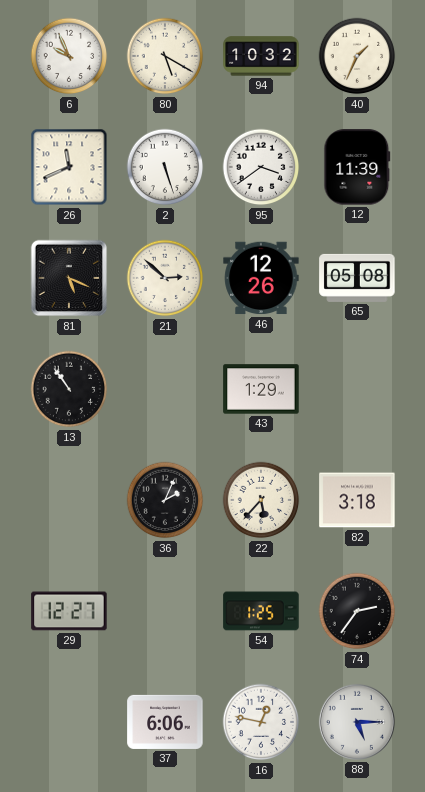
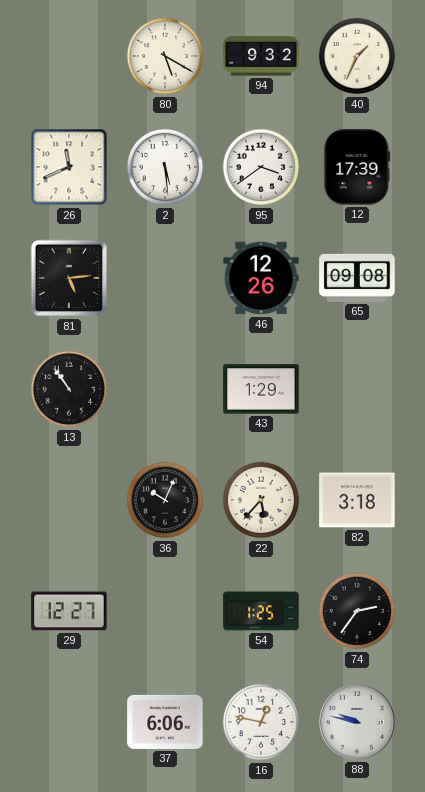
6: 9:56 -> none (69, 56)
94: 10:32 -> 9:32 (261, 56)
2: 5:27 -> 5:29 (165, 167)
12: 11:39 -> 17:39 (357, 167)
81: 5:19 -> 5:14 (69, 278)
21: 2:52 -> none (165, 278)
65: 05:08 -> 09:08 (357, 278)
36: 2:04 -> 10:04 (165, 500)
88: 5:15 -> 9:47 (357, 722)
